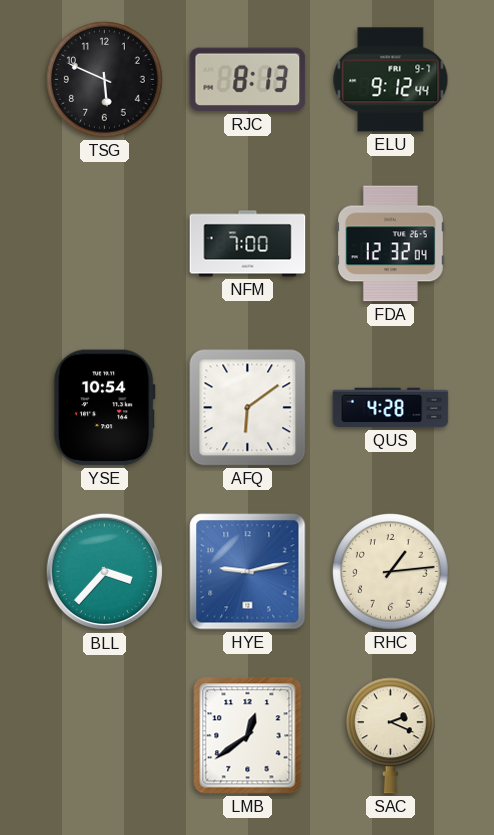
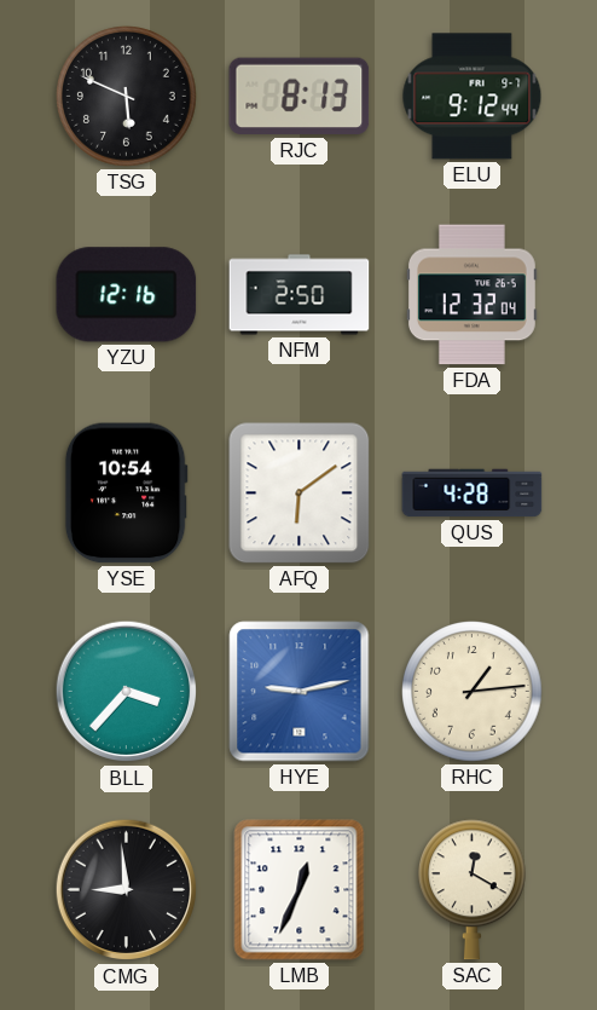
YZU: none -> 12:16 (127, 295)
NFM: 7:00 -> 2:50 (300, 295)
CMG: none -> 8:59 (127, 890)
LMB: 12:39 -> 12:34 (300, 890)
SAC: 2:19 -> 12:20 (471, 890)
